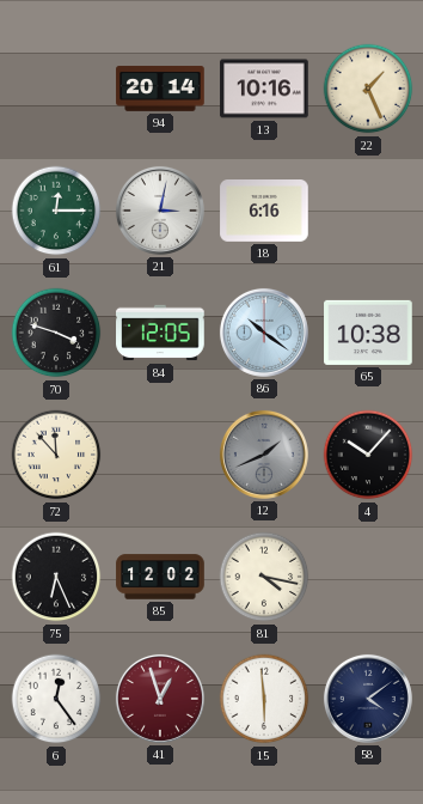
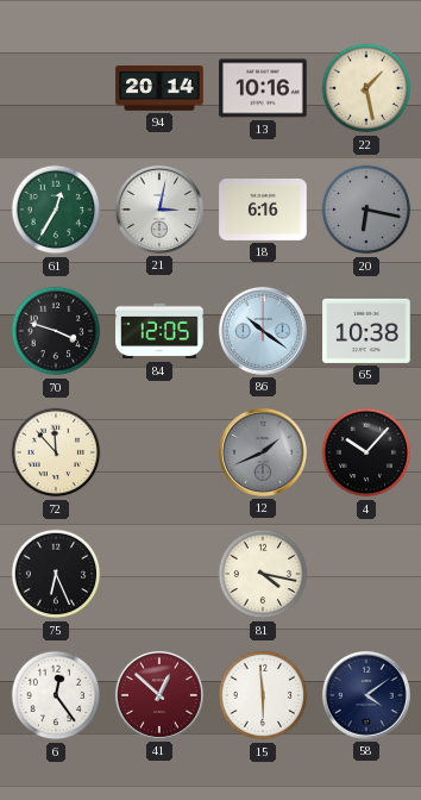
22: 1:26 -> 1:28 (366, 88)
61: 12:15 -> 12:35 (56, 210)
20: none -> 6:17 (366, 210)
85: 12:02 -> none (160, 577)
41: 12:57 -> 12:52 (159, 695)
